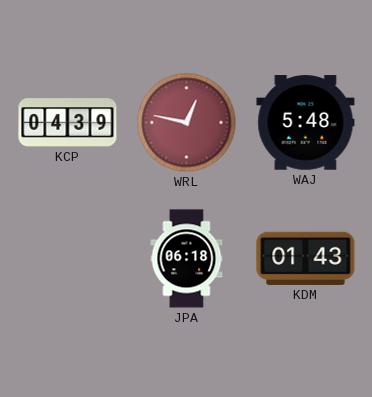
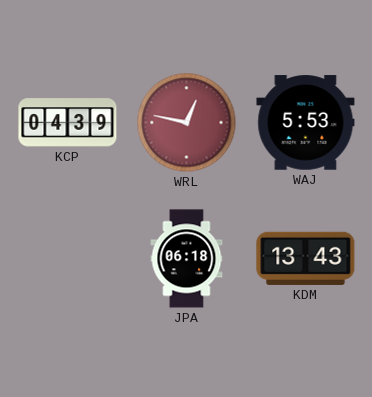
WAJ: 5:48 -> 5:53 (306, 123)
KDM: 01:43 -> 13:43 (306, 258)
